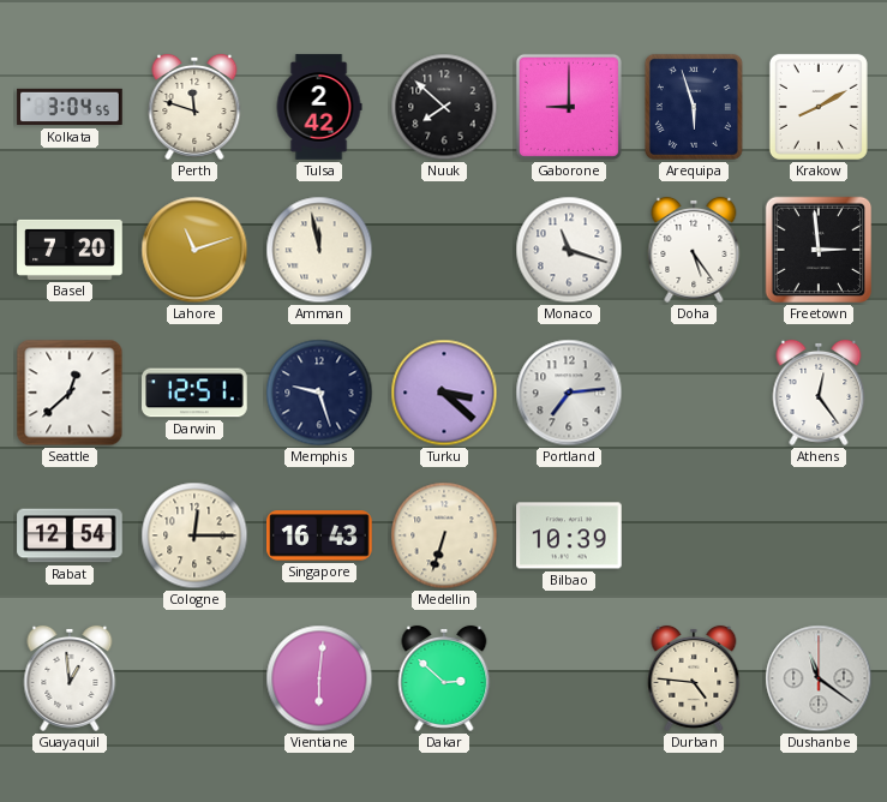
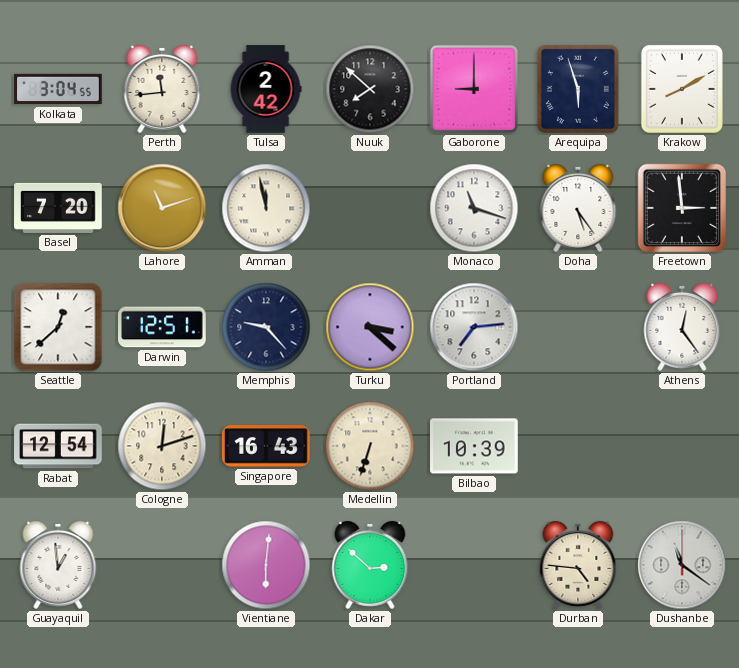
Perth: 11:48 -> 11:44 (162, 89)
Memphis: 9:27 -> 9:23 (266, 327)
Cologne: 12:15 -> 12:12 (162, 446)
